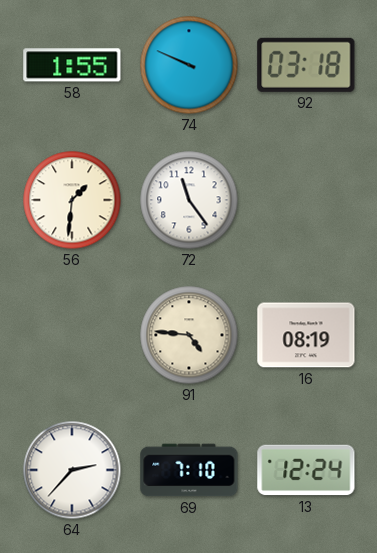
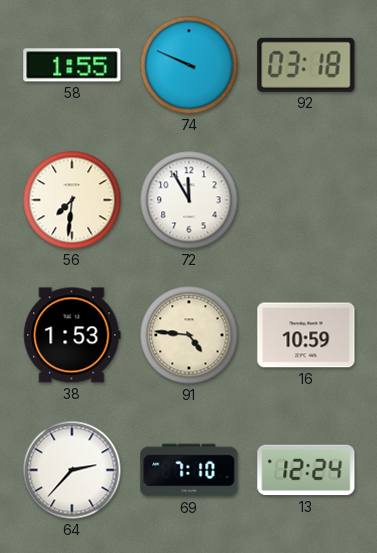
56: 1:31 -> 7:31 (72, 200)
72: 11:24 -> 11:55 (189, 200)
38: none -> 1:53 (72, 335)
16: 08:19 -> 10:59 (306, 335)
